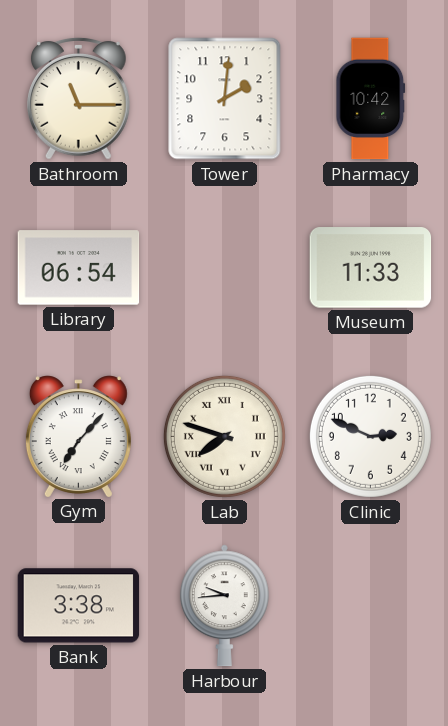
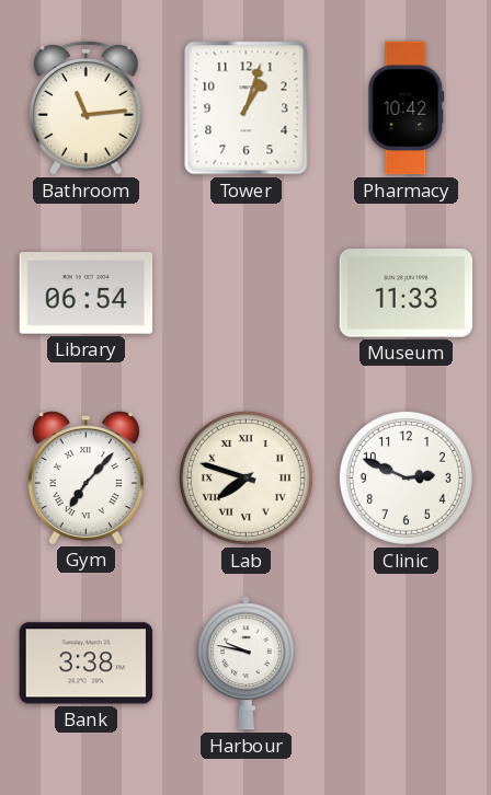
Bathroom: 11:15 -> 11:14 (87, 108)
Tower: 2:01 -> 1:03 (247, 108)
Harbour: 9:44 -> 9:47 (245, 664)
